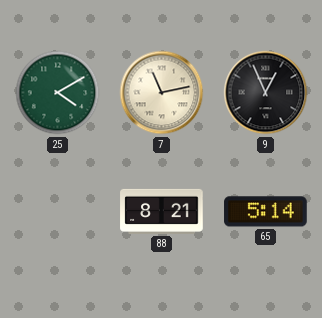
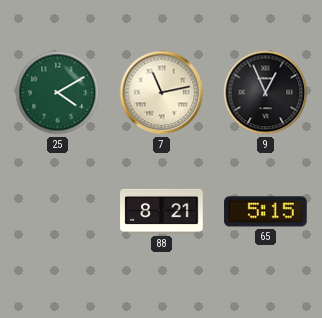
65: 5:14 -> 5:15 (266, 212)
